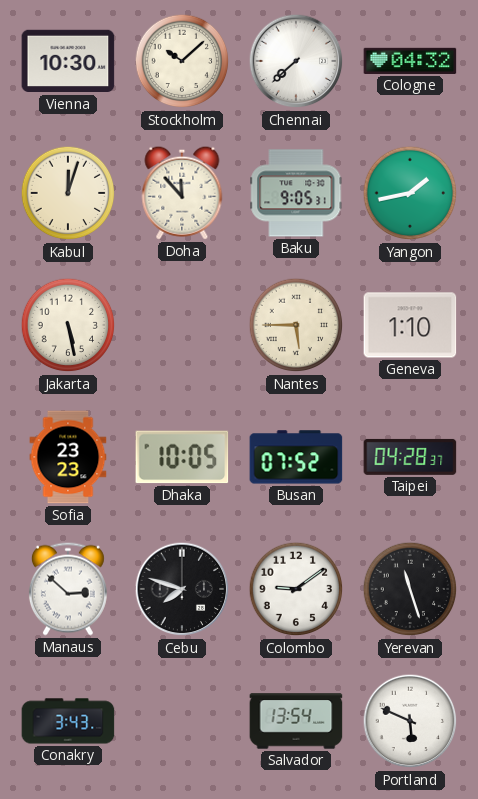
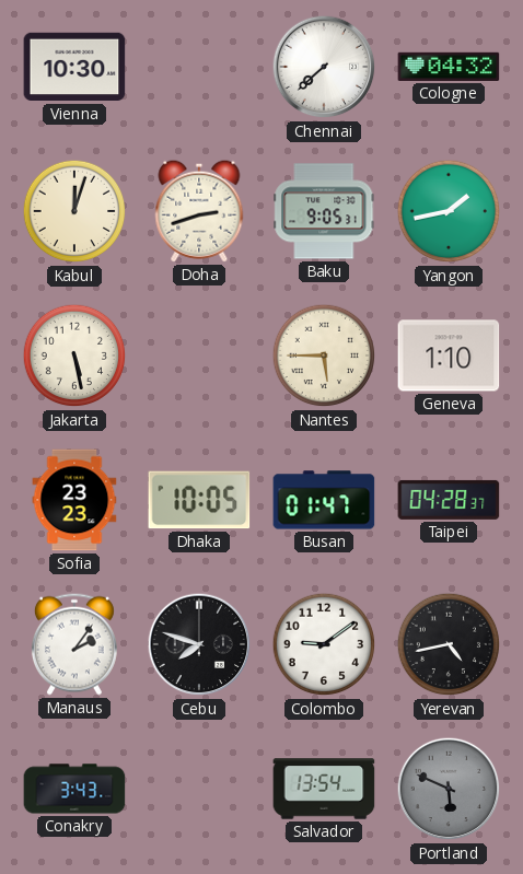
Stockholm: 10:08 -> none (182, 61)
Doha: 11:53 -> 2:42 (199, 211)
Busan: 07:52 -> 01:47 (324, 500)
Manaus: 2:52 -> 2:06 (74, 644)
Yerevan: 11:27 -> 4:43 (449, 644)
Portland dial: white -> grey (449, 789)
